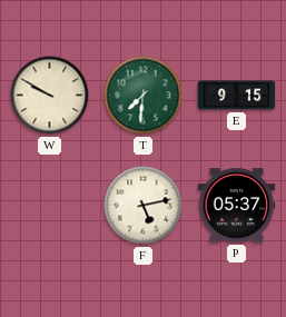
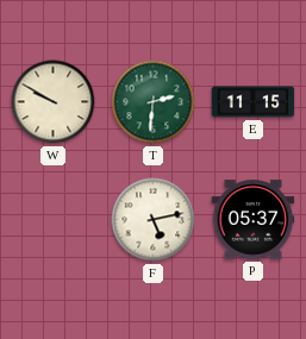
T: 7:31 -> 2:31 (154, 102)
E: 9:15 -> 11:15 (254, 102)
